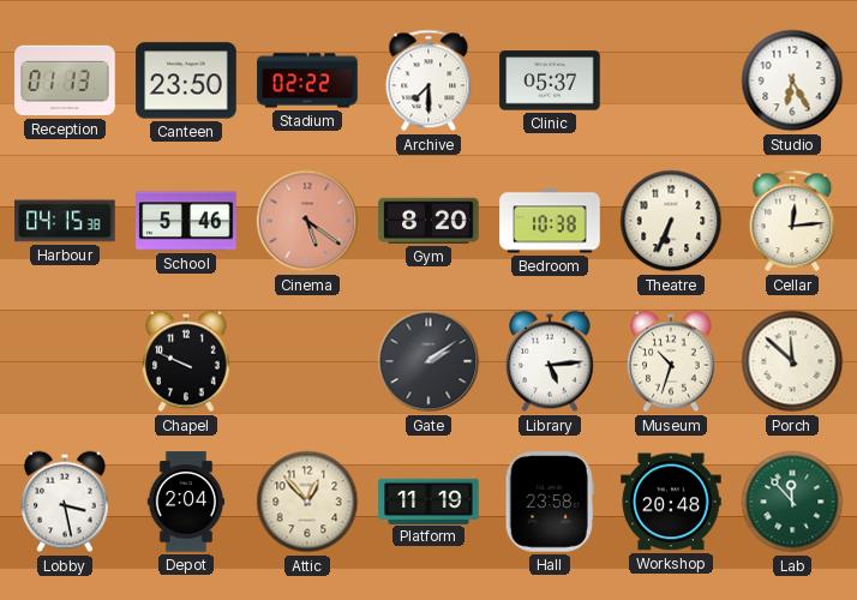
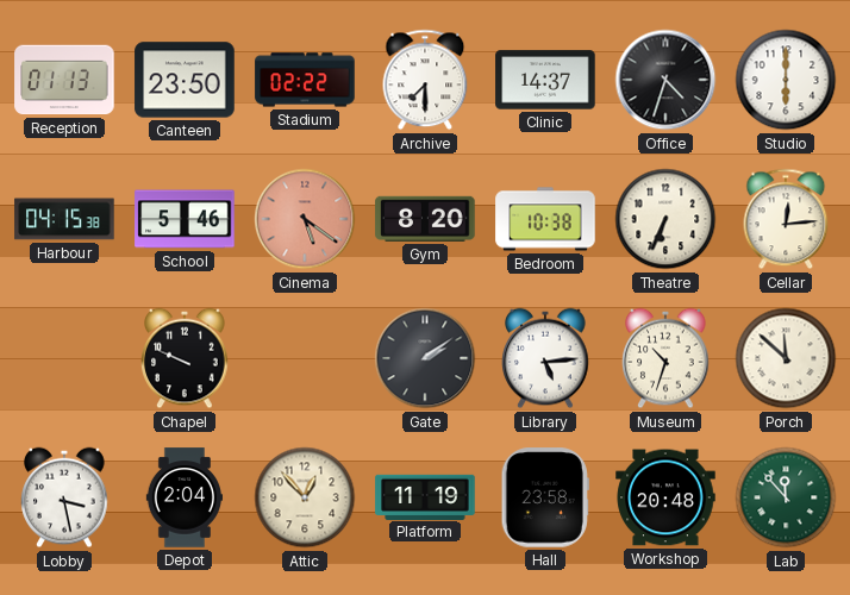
Clinic: 05:37 -> 14:37 (545, 80)
Office: none -> 4:33 (665, 80)
Studio: 6:25 -> 6:00 (786, 80)
